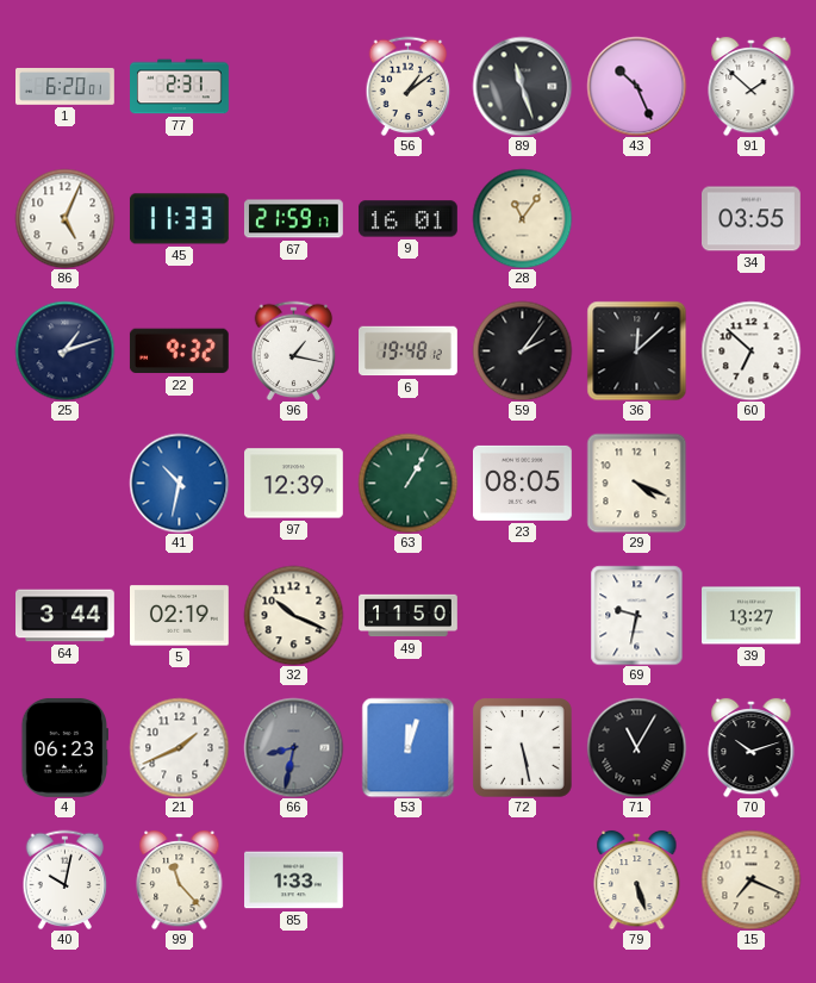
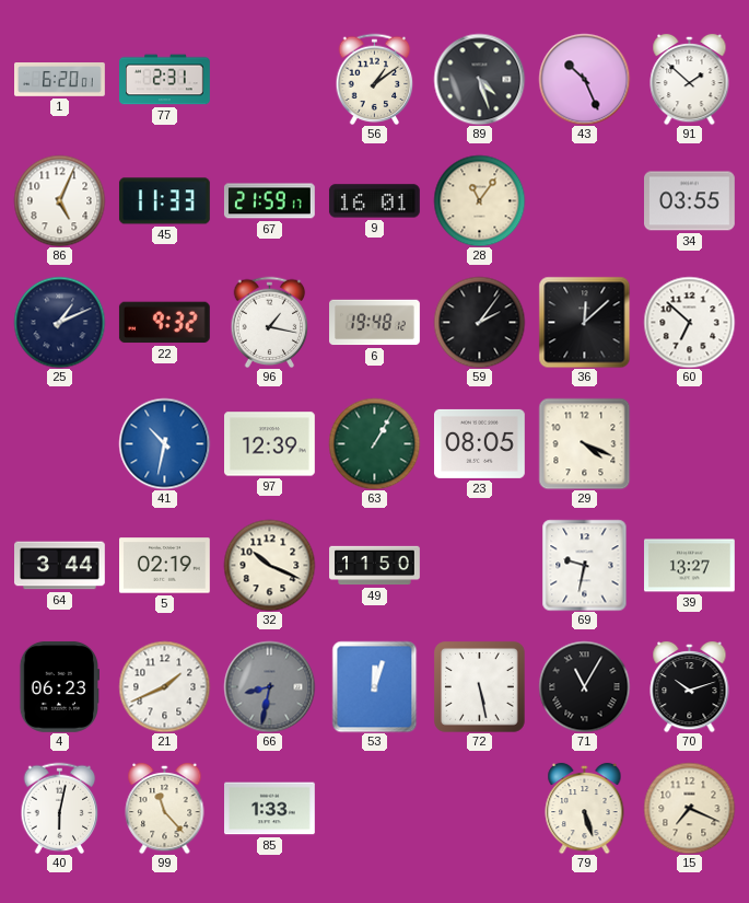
89: 11:27 -> 4:27 (479, 79)
25: 1:12 -> 1:11 (59, 322)
40: 10:02 -> 6:02 (60, 808)
